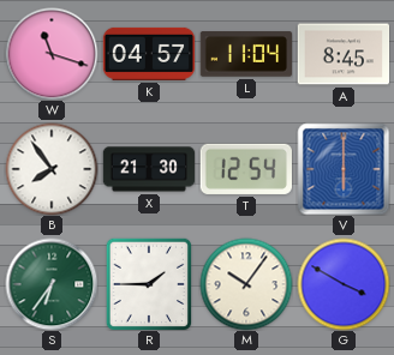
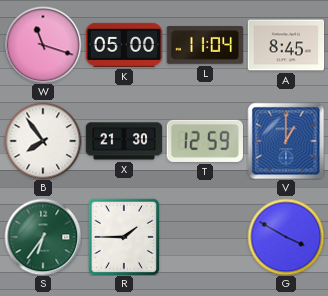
K: 04:57 -> 05:00 (124, 45)
T: 12:54 -> 12:59 (204, 141)
V: 6:00 -> 1:00 (286, 141)
M: 10:06 -> none (246, 284)
